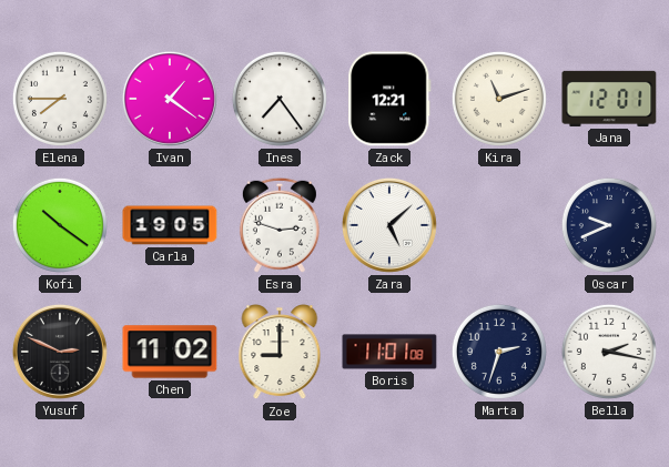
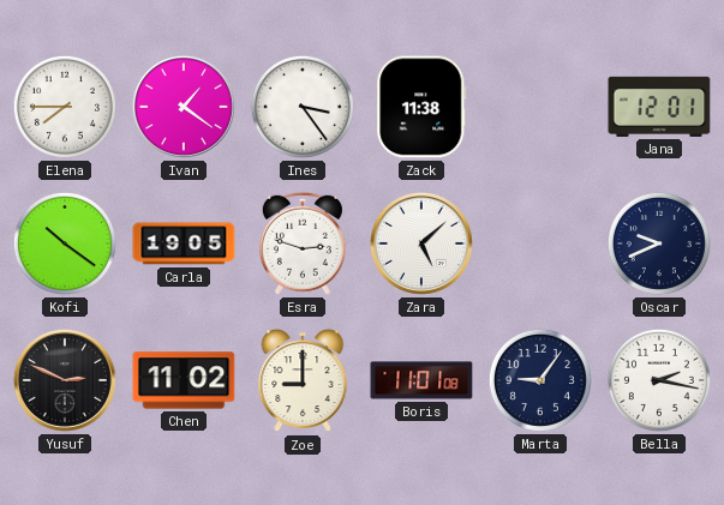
Ines: 7:24 -> 3:24 (303, 107)
Zack: 12:21 -> 11:38 (421, 107)
Kira: 11:12 -> none (499, 99)
Marta: 2:33 -> 9:06 (540, 380)
